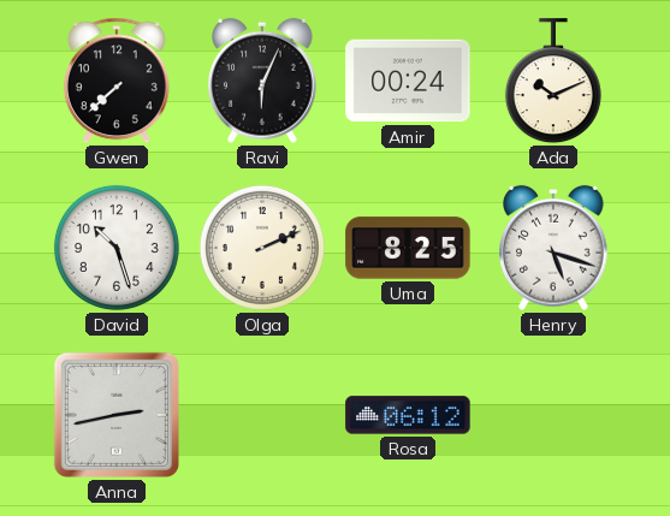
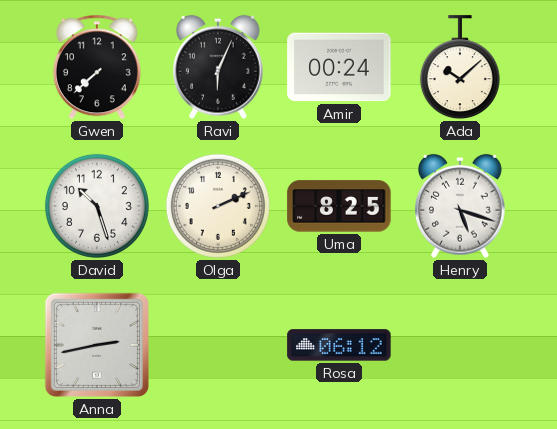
Ada: 10:11 -> 10:08 (460, 68)
